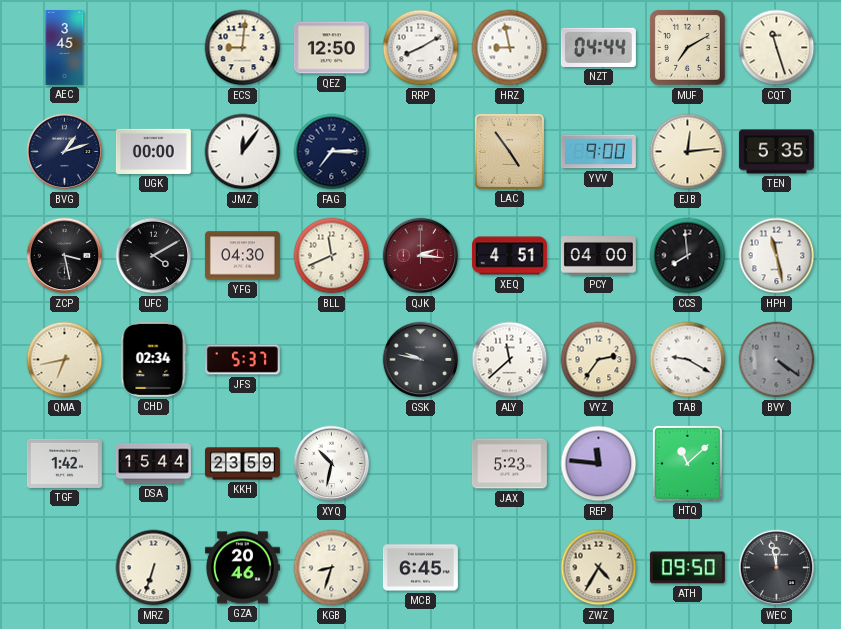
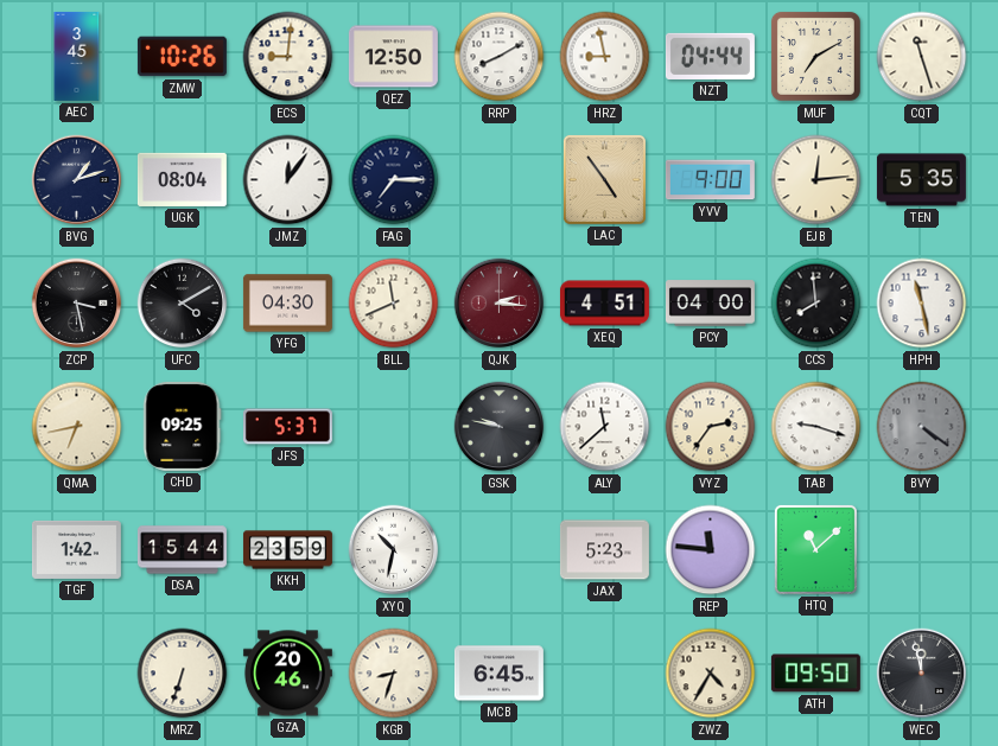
ZMW: none -> 10:26 (182, 57)
UGK: 00:00 -> 08:04 (182, 179)
CHD: 02:34 -> 09:25 (183, 426)
TAB: 9:20 -> 9:18 (816, 427)
